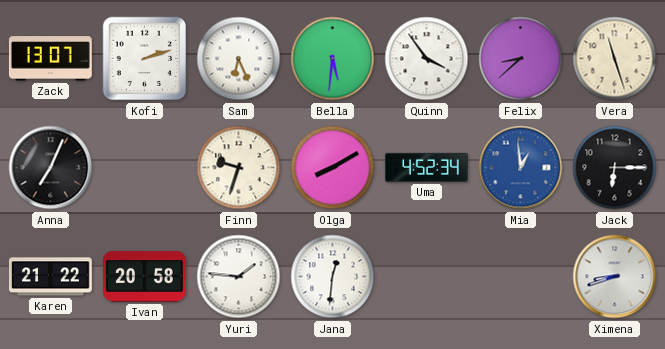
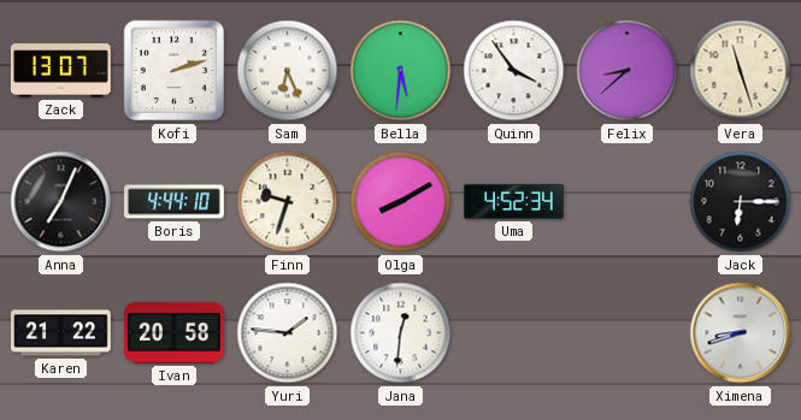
Boris: none -> 4:44 (173, 202)
Mia: 12:59 -> none (521, 168)
